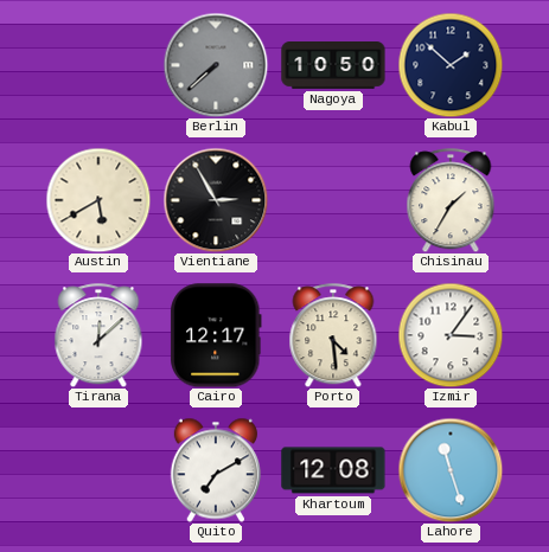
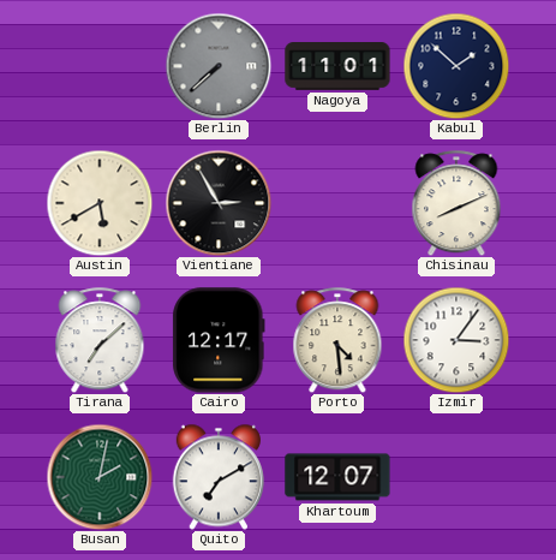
Nagoya: 10:50 -> 11:01 (337, 67)
Chisinau: 1:35 -> 8:11 (456, 203)
Tirana: 12:08 -> 7:08 (100, 340)
Busan: none -> 2:02 (100, 477)
Khartoum: 12:08 -> 12:07 (337, 477)
Lahore: 11:27 -> none (451, 470)
